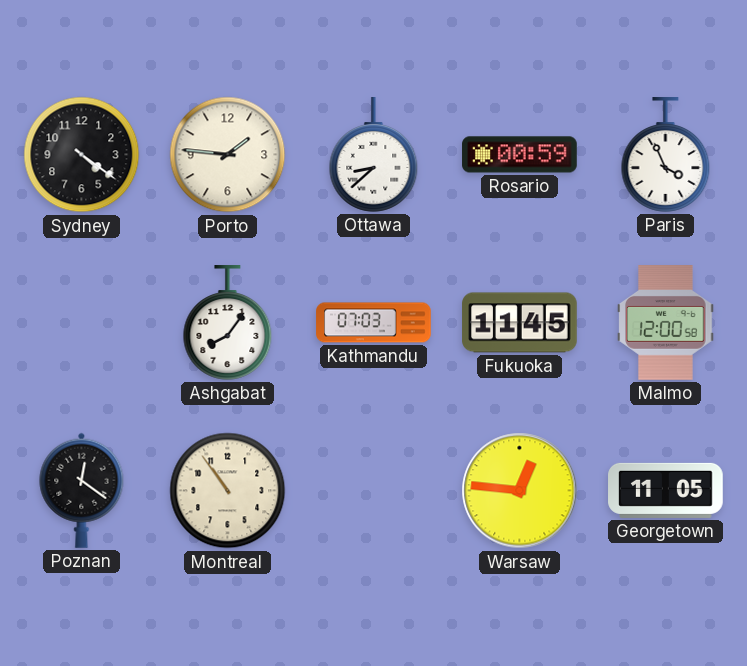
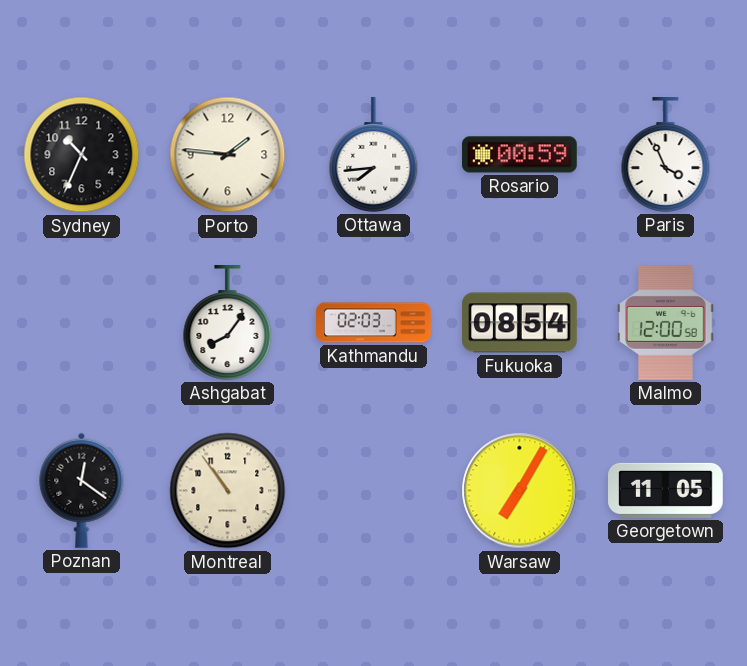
Sydney: 4:21 -> 10:34 (82, 155)
Ottawa: 8:38 -> 7:44 (374, 155)
Kathmandu: 07:03 -> 02:03 (374, 323)
Fukuoka: 11:45 -> 08:54 (520, 323)
Warsaw: 12:46 -> 7:05 (520, 491)
